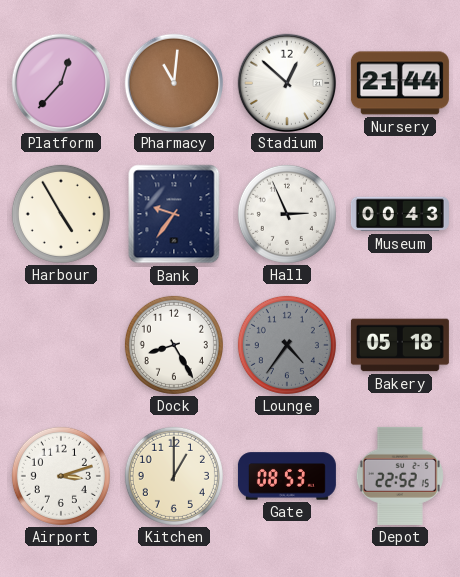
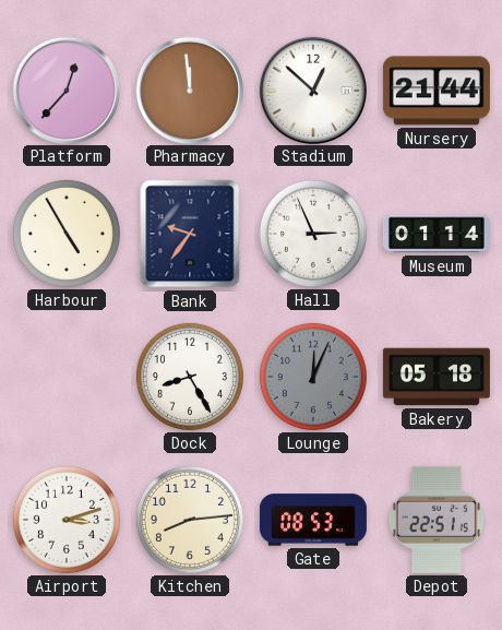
Pharmacy: 11:01 -> 11:59 (189, 90)
Museum: 00:43 -> 01:14 (437, 234)
Lounge: 4:36 -> 12:04 (313, 377)
Kitchen: 1:00 -> 8:14 (190, 520)
Depot: 22:52 -> 22:51 (437, 520)
